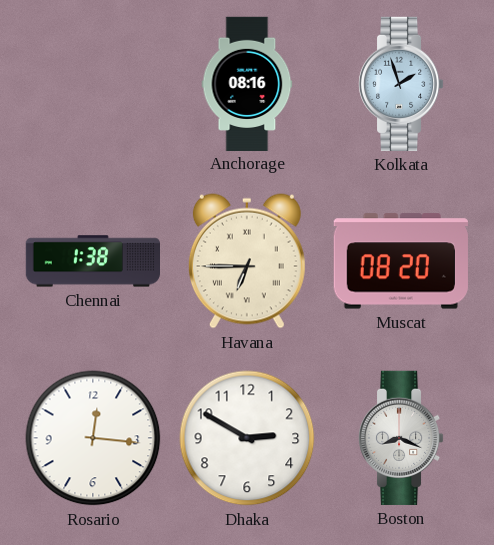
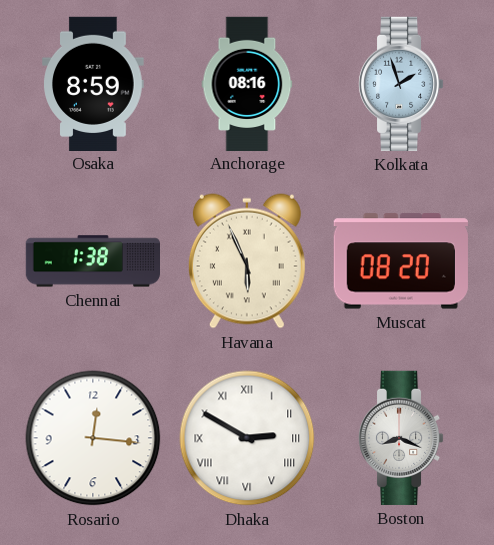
Osaka: none -> 8:59 (93, 83)
Havana: 6:45 -> 5:56 (247, 261)
Dhaka numerals: Arabic -> Roman (247, 438)
